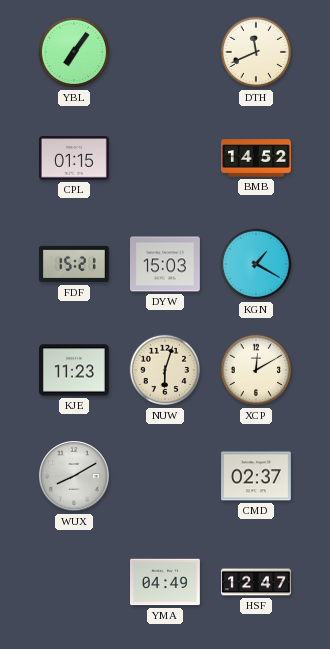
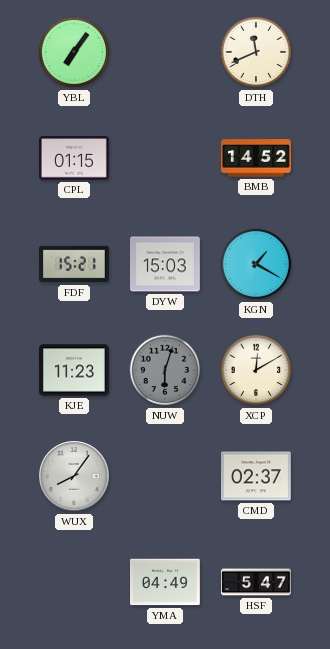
NUW dial: cream -> grey (165, 370)
WUX: 8:10 -> 8:06 (74, 476)
HSF: 12:47 -> 5:47 (257, 582)
